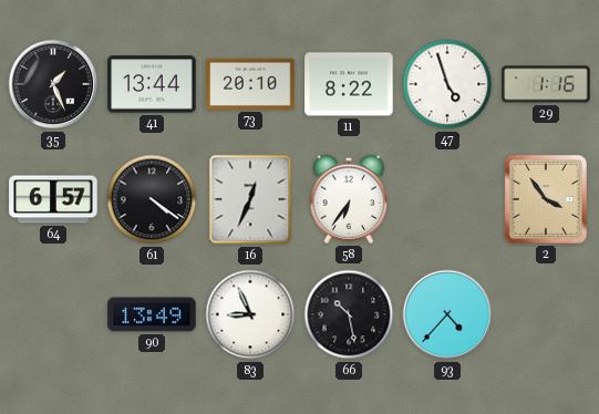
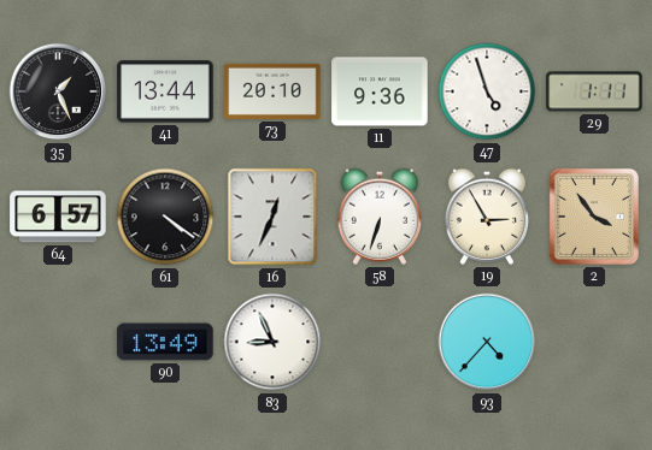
11: 8:22 -> 9:36 (380, 91)
29: 1:16 -> 1:11 (594, 91)
58: 6:36 -> 6:33 (378, 217)
19: none -> 2:55 (486, 217)
66: 10:28 -> none (349, 314)
